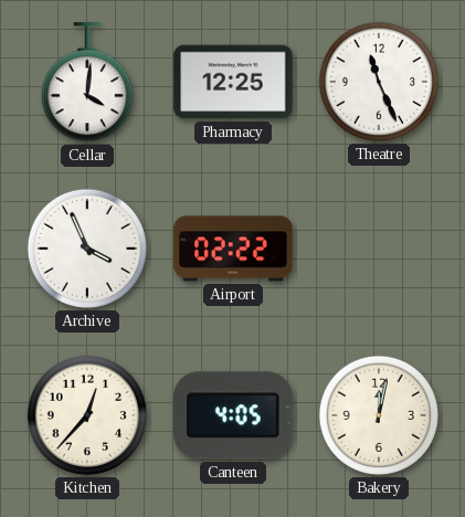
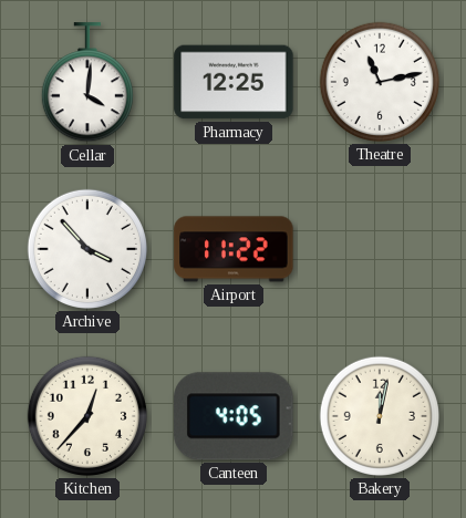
Theatre: 11:26 -> 11:13 (380, 82)
Archive: 3:56 -> 3:53 (87, 249)
Airport: 02:22 -> 11:22 (234, 249)
